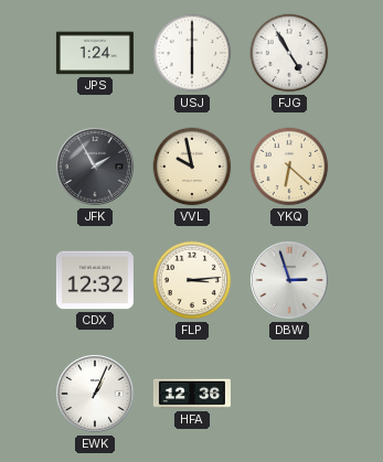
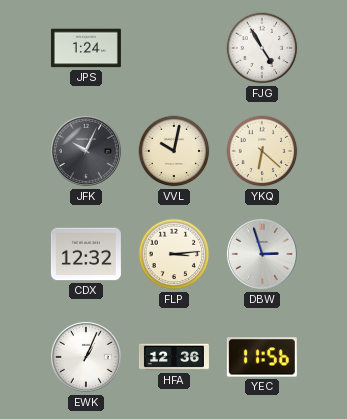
USJ: 6:00 -> none (192, 53)
JFK: 1:55 -> 10:04 (86, 151)
VVL: 9:58 -> 10:02 (174, 151)
YEC: none -> 11:56 (262, 357)
